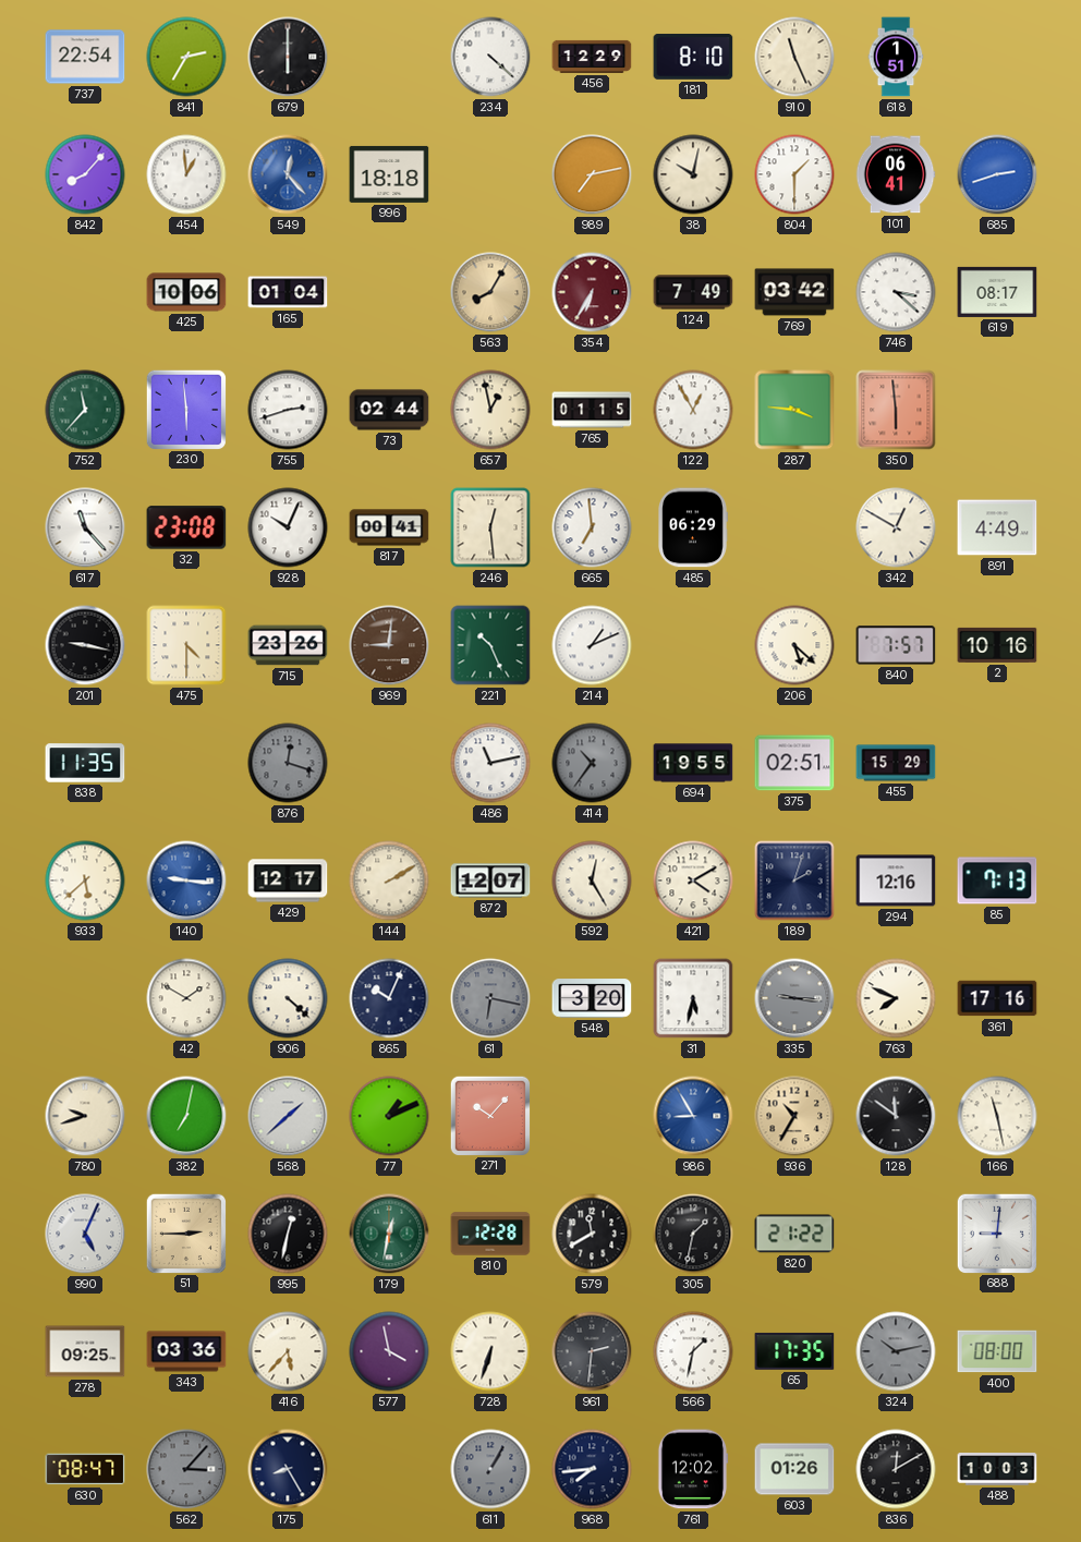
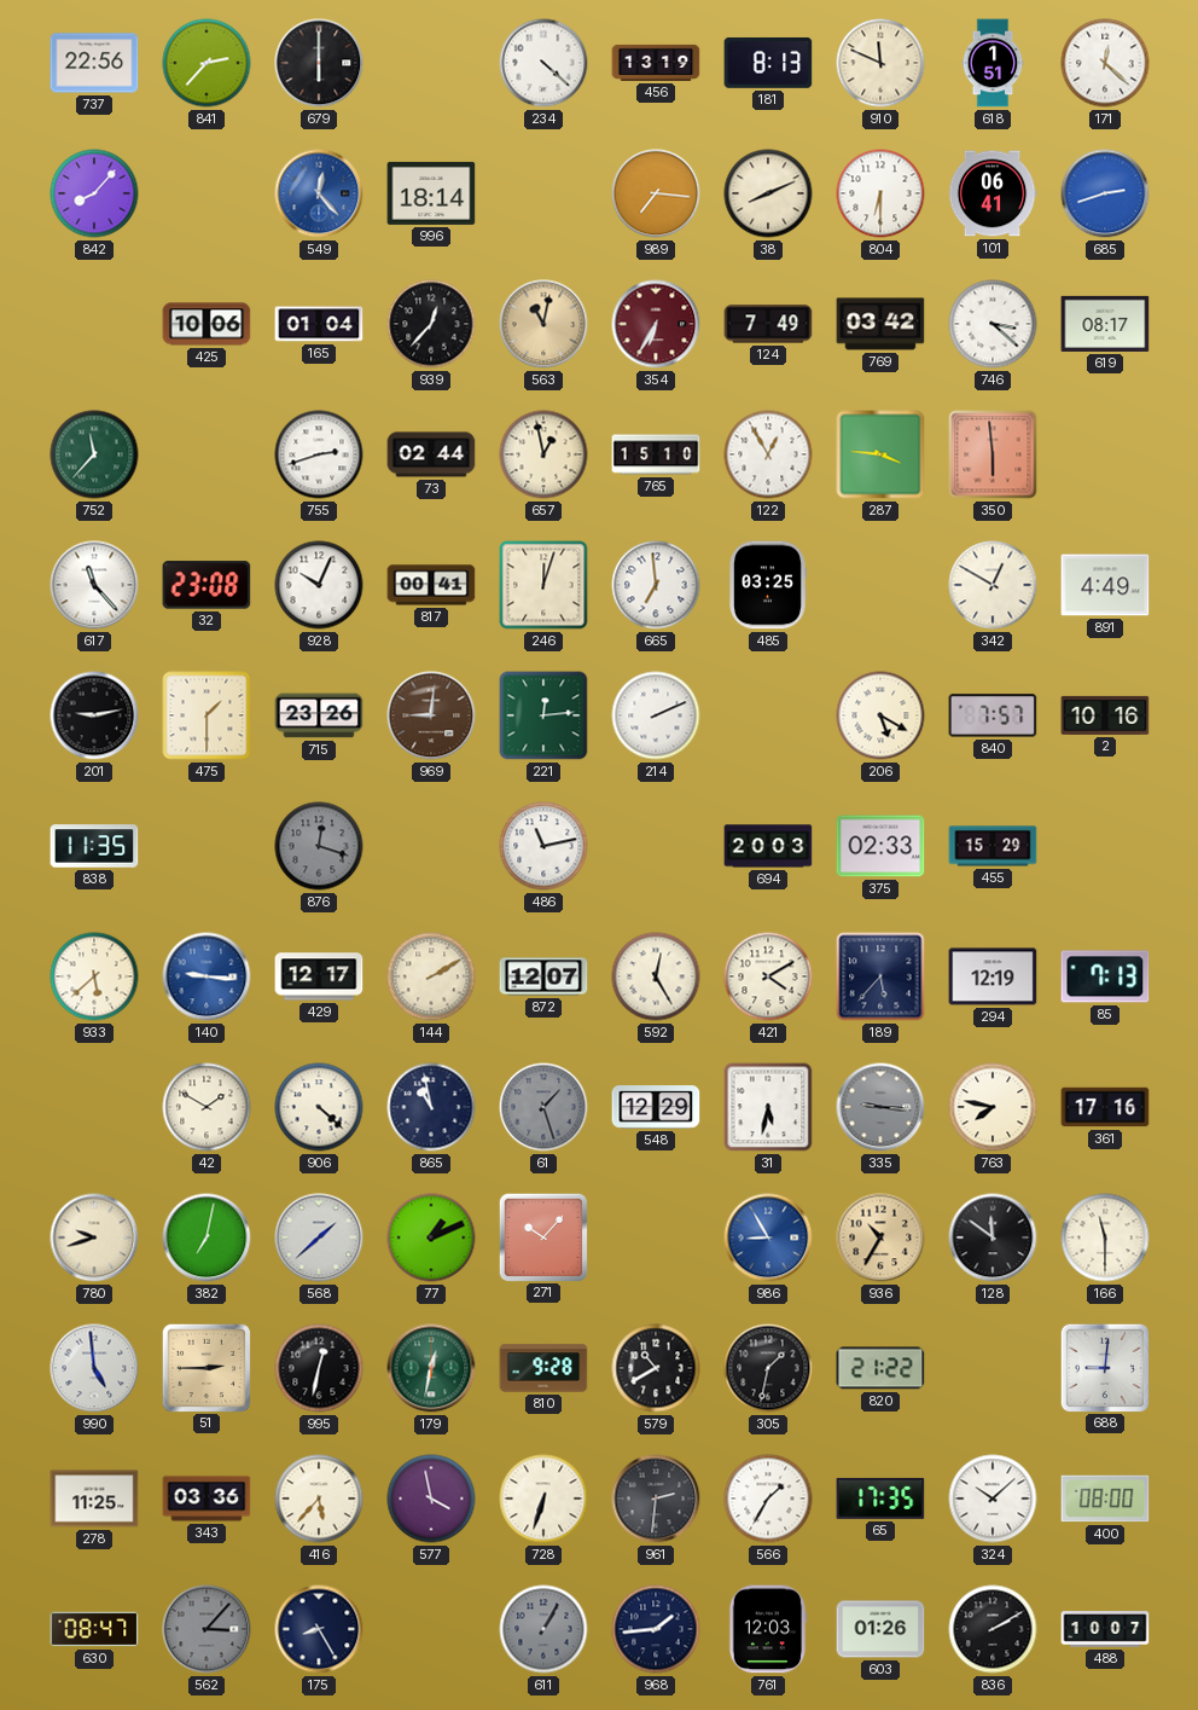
737: 22:54 -> 22:56 (94, 63)
841: 2:35 -> 2:37 (207, 63)
456: 12:29 -> 13:19 (656, 63)
181: 8:10 -> 8:13 (768, 63)
910: 11:26 -> 11:49 (880, 63)
171: none -> 12:22 (1105, 63)
454: 12:59 -> none (186, 174)
996: 18:18 -> 18:14 (431, 193)
989: 7:13 -> 7:16 (656, 193)
38: 10:02 -> 8:11 (768, 193)
804: 1:30 -> 6:30 (880, 193)
939: none -> 12:37 (431, 324)
563: 8:05 -> 11:02 (543, 324)
230: 5:59 -> none (185, 409)
765: 01:15 -> 15:10 (656, 454)
246: 12:29 -> 12:03 (543, 585)
485: 06:29 -> 03:25 (768, 585)
201: 9:17 -> 9:13 (94, 715)
475: 4:30 -> 1:30 (207, 715)
221: 10:26 -> 12:14 (543, 715)
214: 1:11 -> 2:11 (656, 715)
206: 5:22 -> 5:20 (880, 715)
414: 10:36 -> none (592, 763)
694: 19:55 -> 20:03 (768, 846)
375: 02:51 -> 02:33 (880, 846)
189: 2:03 -> 5:37 (880, 976)
294: 12:16 -> 12:19 (993, 976)
865: 10:04 -> 10:58 (431, 1107)
61: 6:17 -> 1:27 (543, 1107)
548: 3:20 -> 12:29 (656, 1107)
763: 7:49 -> 7:47 (993, 1107)
166: 11:28 -> 11:30 (1105, 1237)
990: 5:04 -> 4:59 (94, 1368)
810: 12:28 -> 9:28 (543, 1368)
579: 11:40 -> 10:40 (656, 1368)
278: 09:25 -> 11:25 (94, 1499)
566: 1:32 -> 1:35 (768, 1499)
324: 10:13 -> 10:08 (993, 1499)
324 dial: grey -> white (993, 1499)
968: 7:44 -> 1:44 (656, 1629)
761: 12:02 -> 12:03 (768, 1629)
836: 12:10 -> 2:10 (993, 1629)
488: 10:03 -> 10:07 (1105, 1629)
